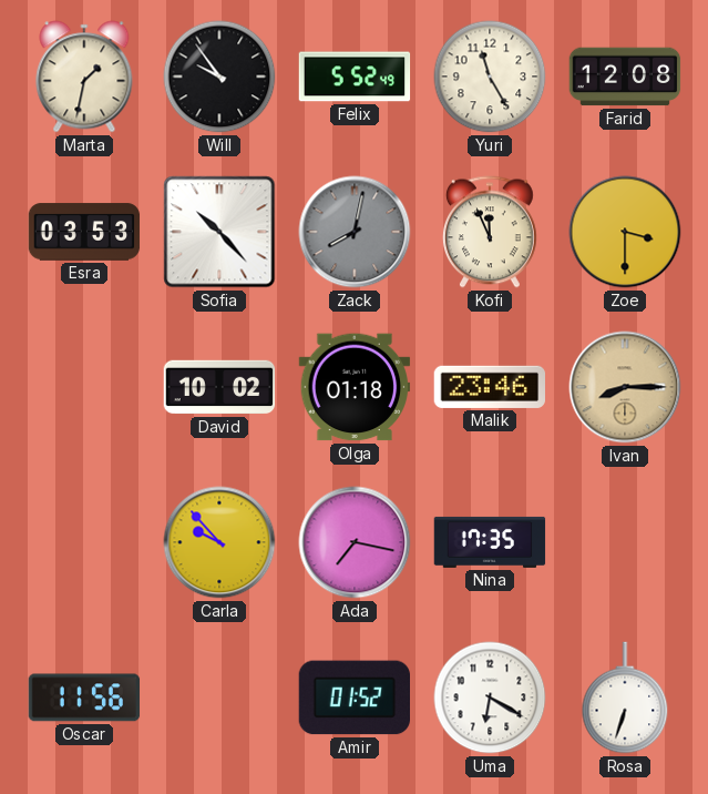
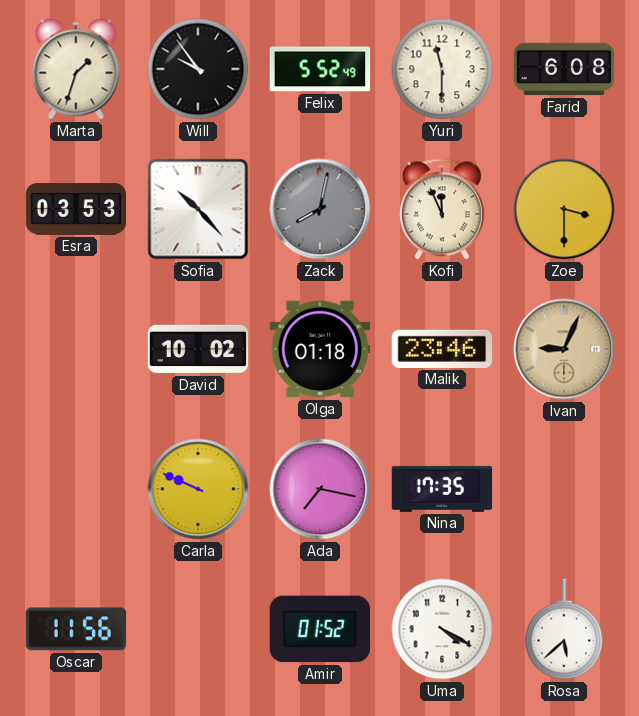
Marta: 1:32 -> 1:33 (76, 69)
Yuri: 11:25 -> 11:30 (442, 69)
Farid: 12:08 -> 6:08 (564, 69)
Ivan: 8:15 -> 9:04 (564, 349)
Carla: 9:53 -> 9:49 (198, 489)
Uma: 6:20 -> 4:20 (442, 629)
Rosa: 6:33 -> 5:38 (564, 629)
